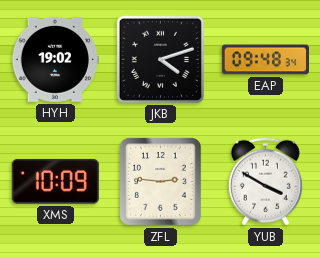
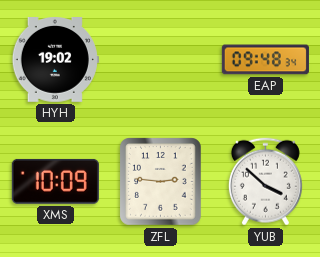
JKB: 4:12 -> none (160, 59)
YUB: 3:50 -> 3:52 (265, 182)
